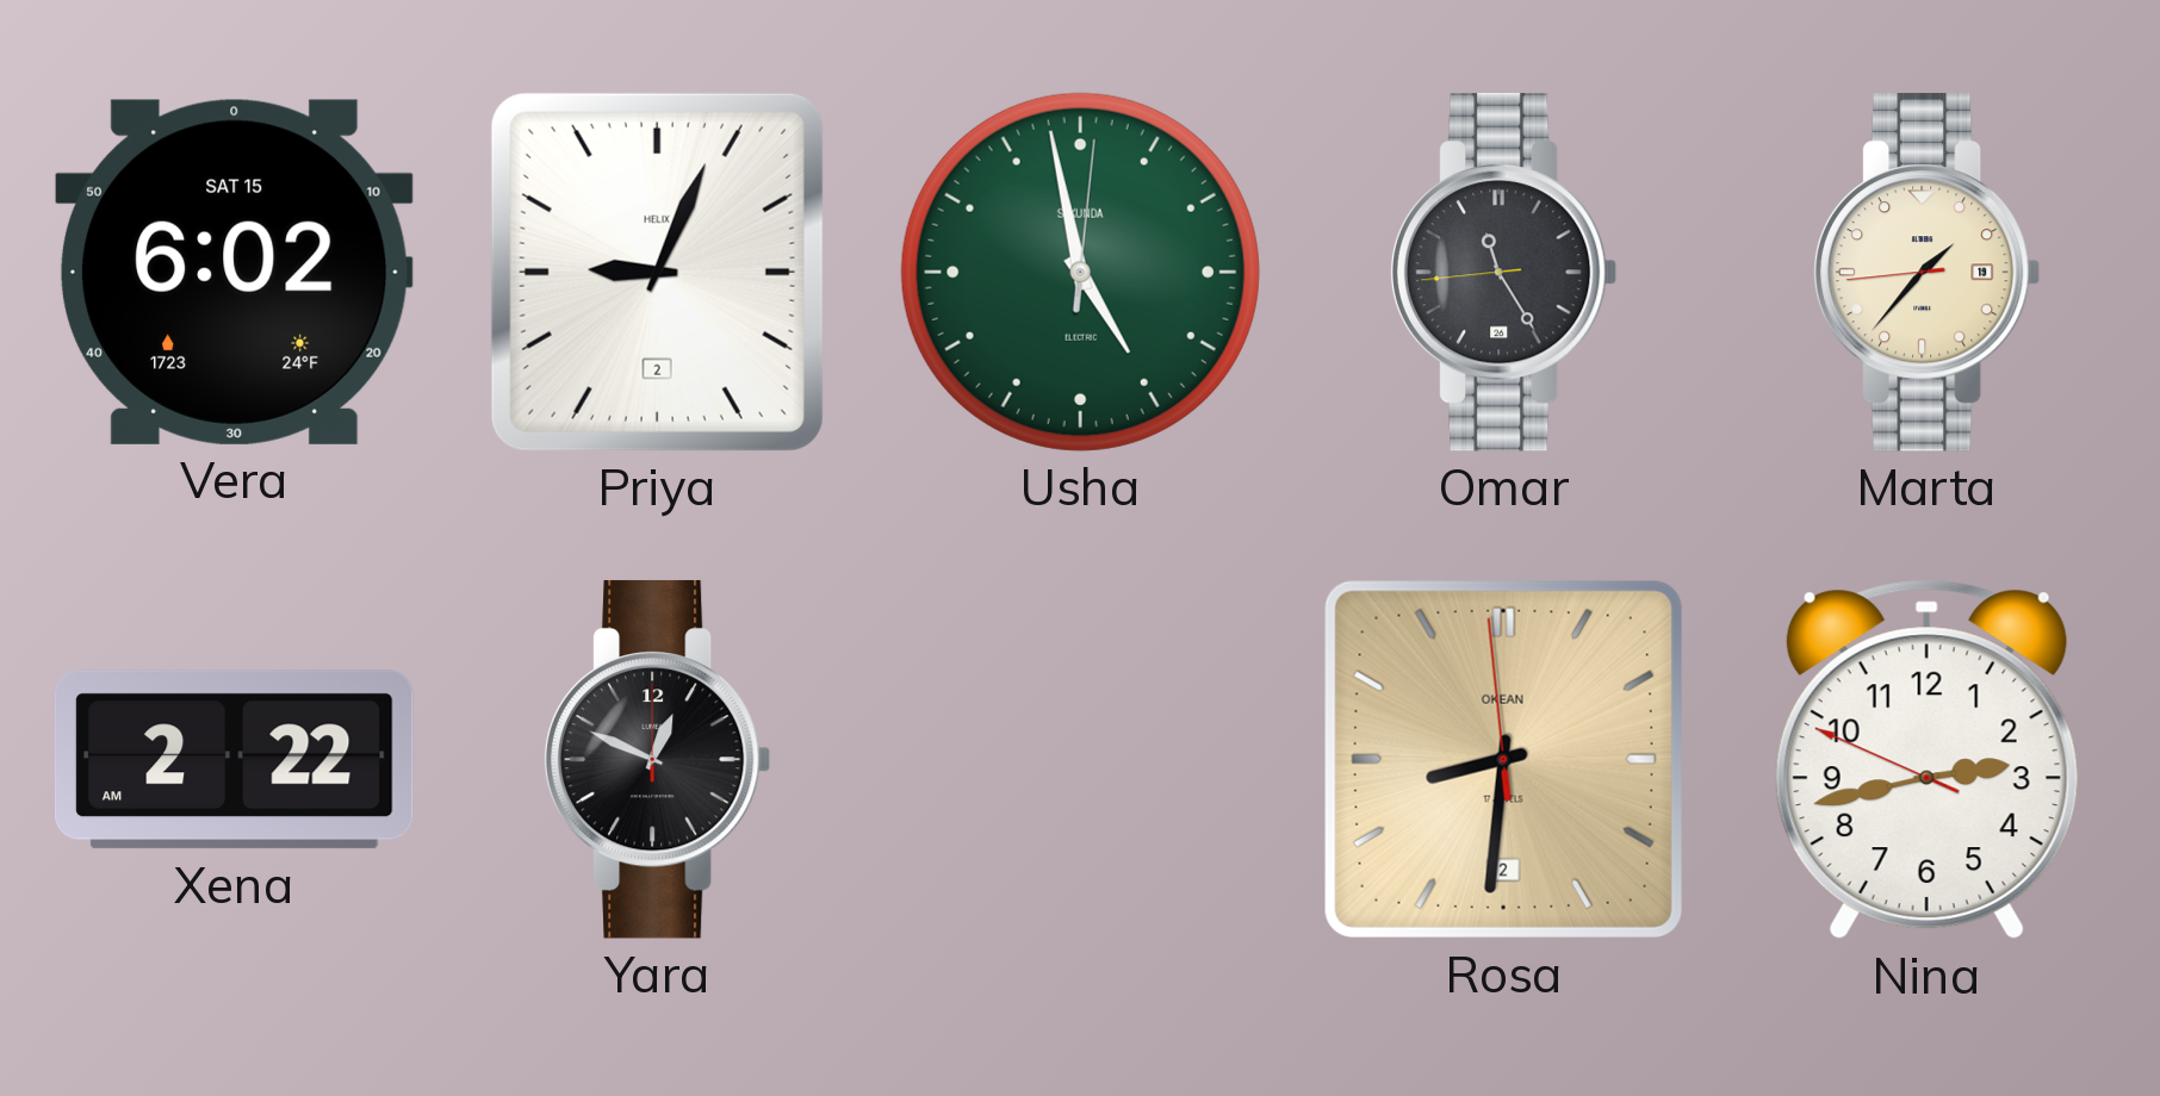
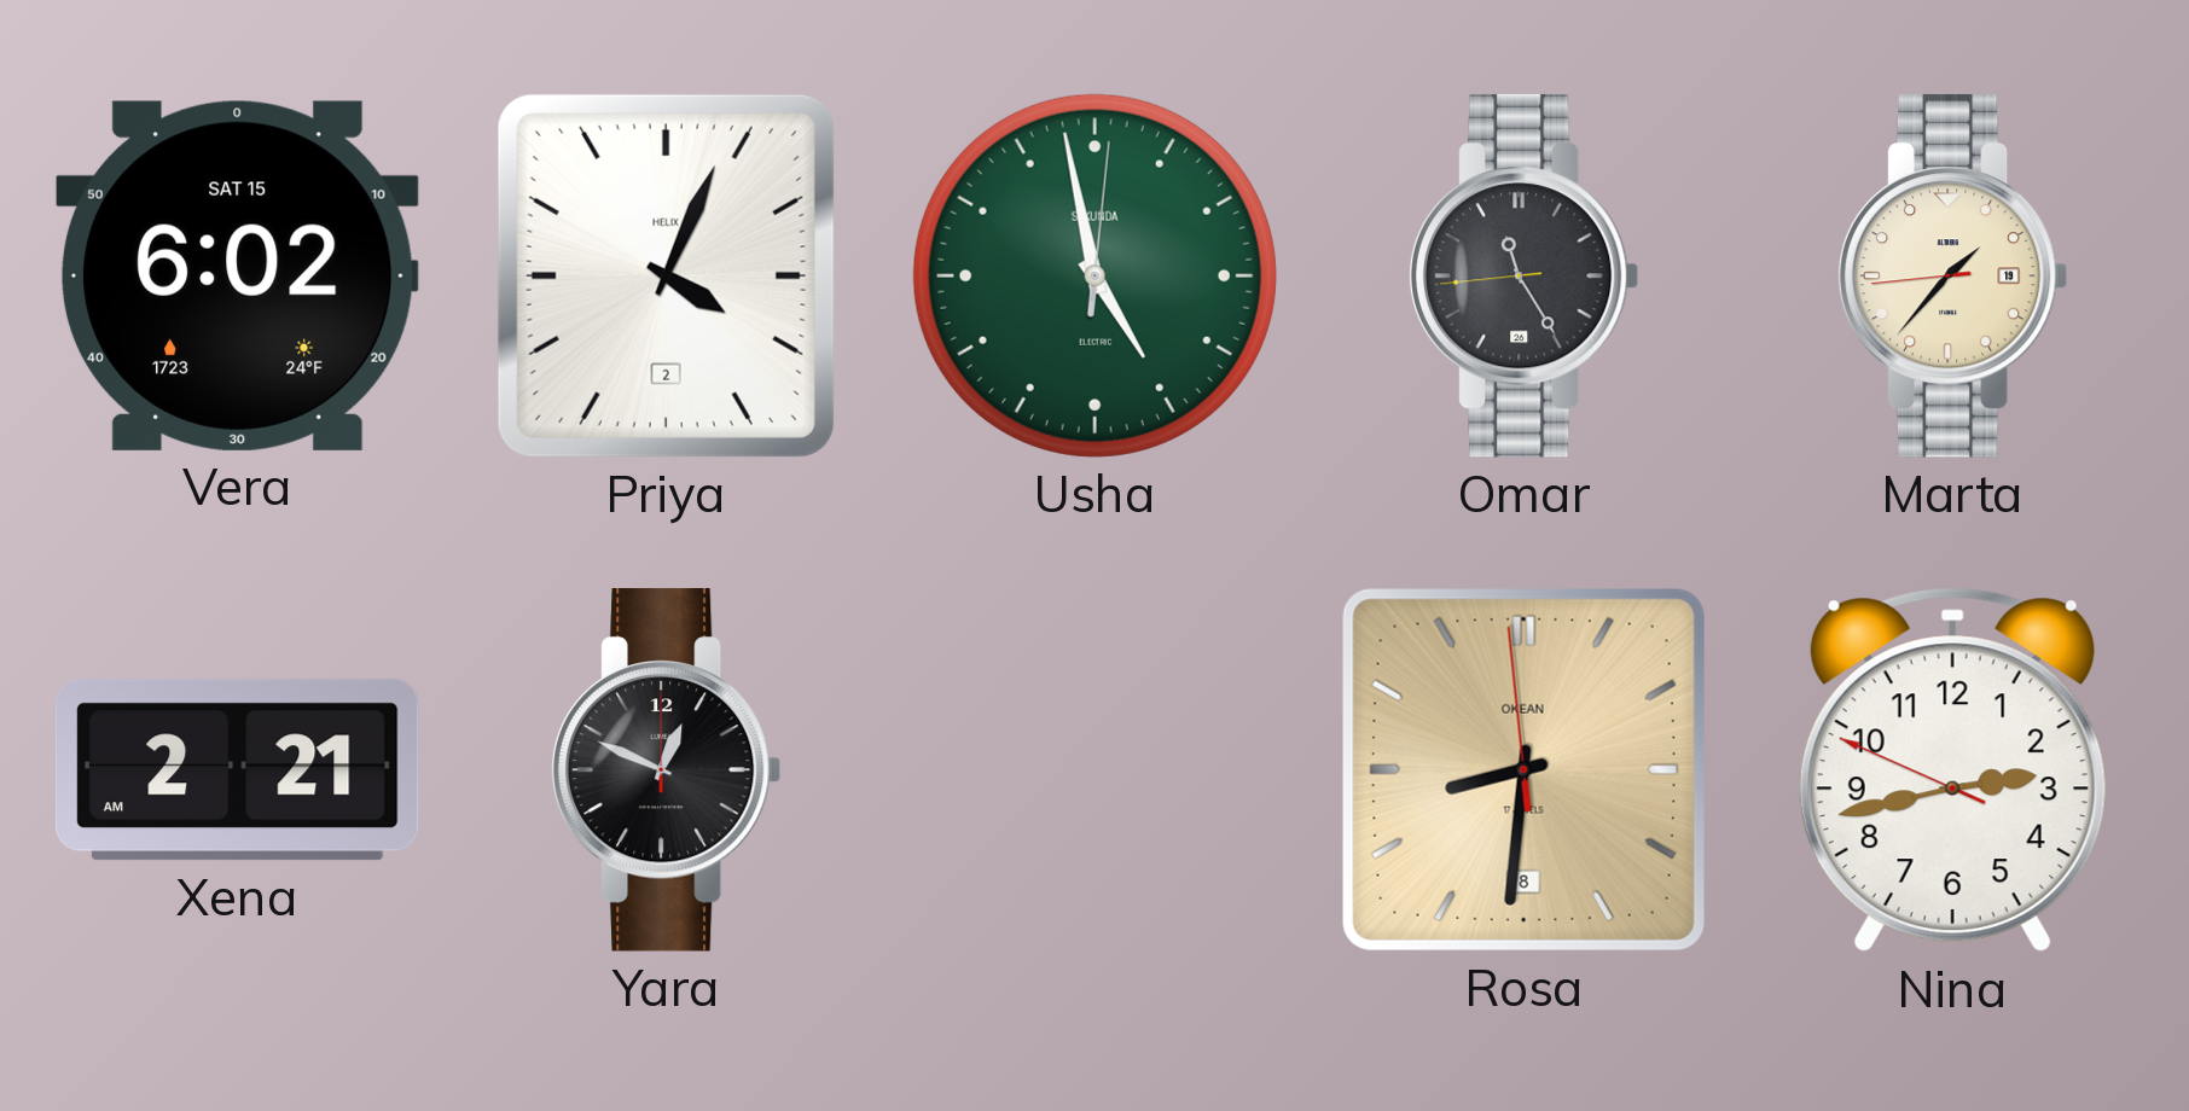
Priya: 9:04 -> 4:04 (666, 275)
Xena: 2:22 -> 2:21 (237, 770)
Rosa date: 2 -> 8 (1523, 769)
